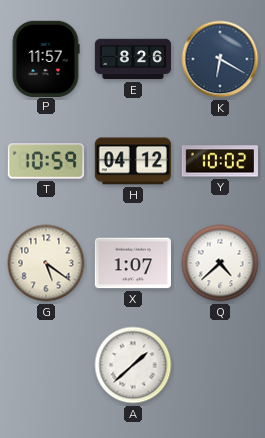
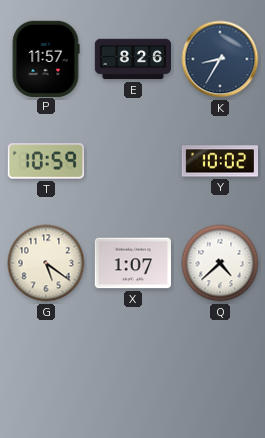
K: 6:20 -> 8:35 (220, 59)
H: 04:12 -> none (133, 161)
A: 1:38 -> none (133, 365)
